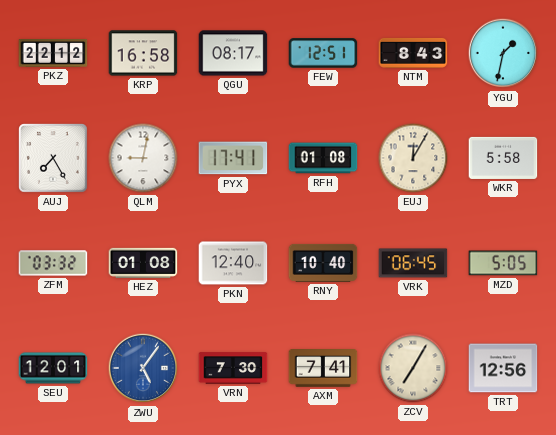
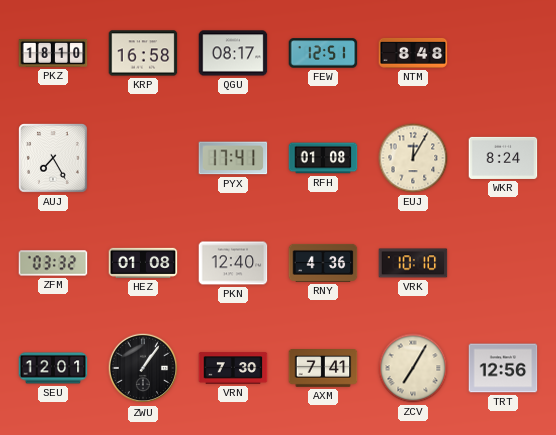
PKZ: 22:12 -> 18:10 (53, 54)
NTM: 8:43 -> 8:48 (413, 53)
YGU: 1:32 -> none (503, 53)
QLM: 9:02 -> none (143, 158)
WKR: 5:58 -> 8:24 (503, 158)
RNY: 10:40 -> 4:36 (323, 263)
VRK: 06:45 -> 10:10 (413, 263)
MZD: 5:05 -> none (503, 263)
ZWU: 5:06 -> 1:06 (143, 368)
ZWU dial: blue -> black (143, 368)
